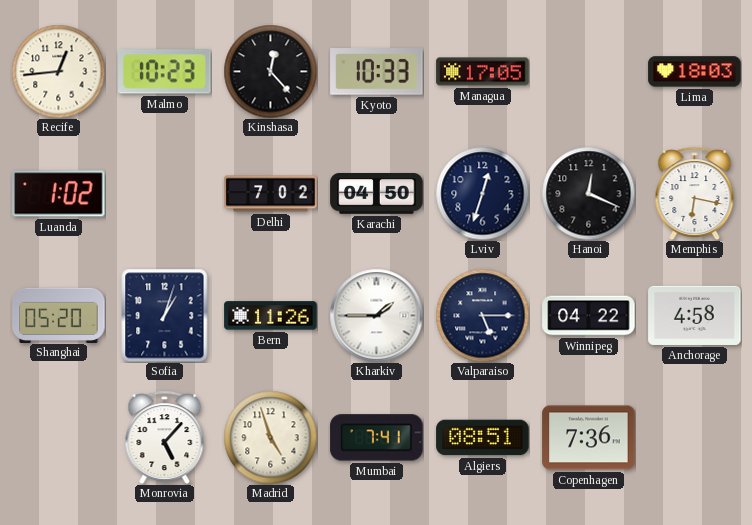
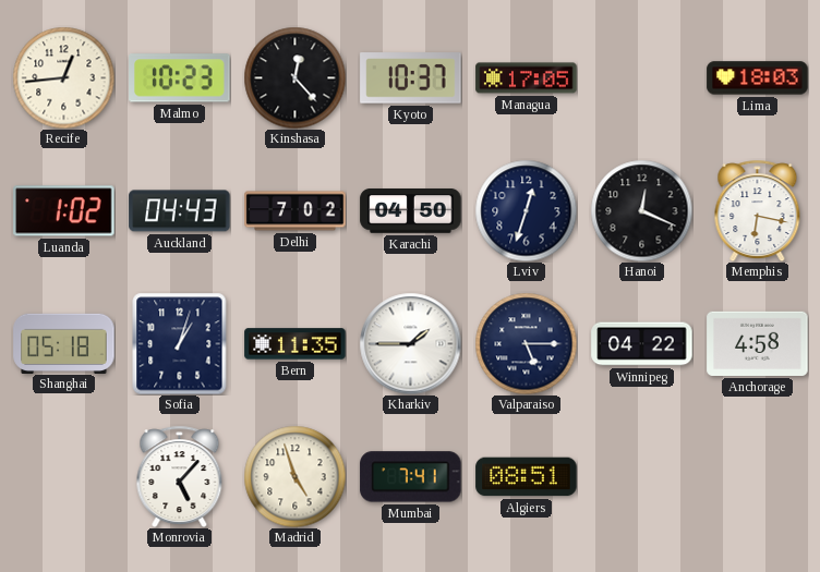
Kyoto: 10:33 -> 10:37 (411, 78)
Auckland: none -> 04:43 (180, 211)
Shanghai: 05:20 -> 05:18 (64, 343)
Bern: 11:26 -> 11:35 (296, 344)
Copenhagen: 7:36 -> none (589, 438)
